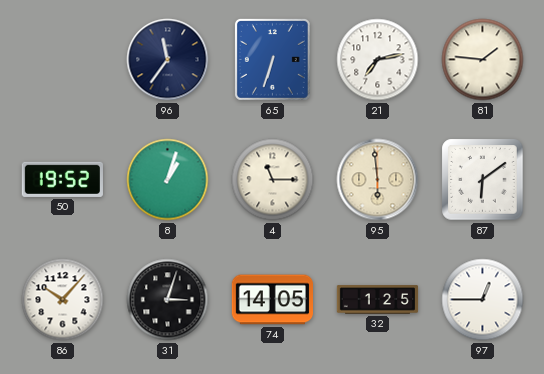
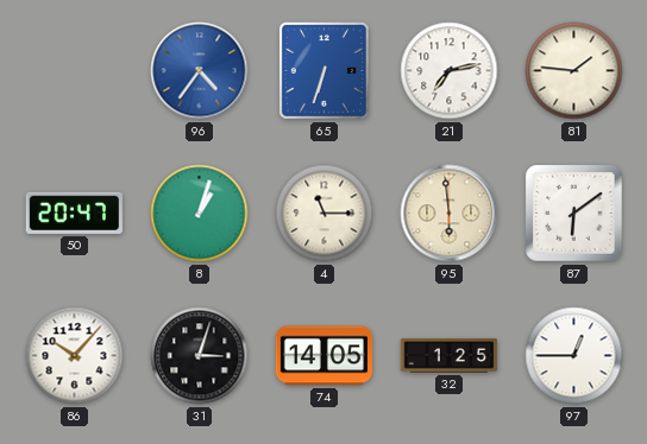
96: 11:36 -> 4:36 (200, 71)
96 dial: navy -> blue (200, 71)
50: 19:52 -> 20:47 (74, 213)
